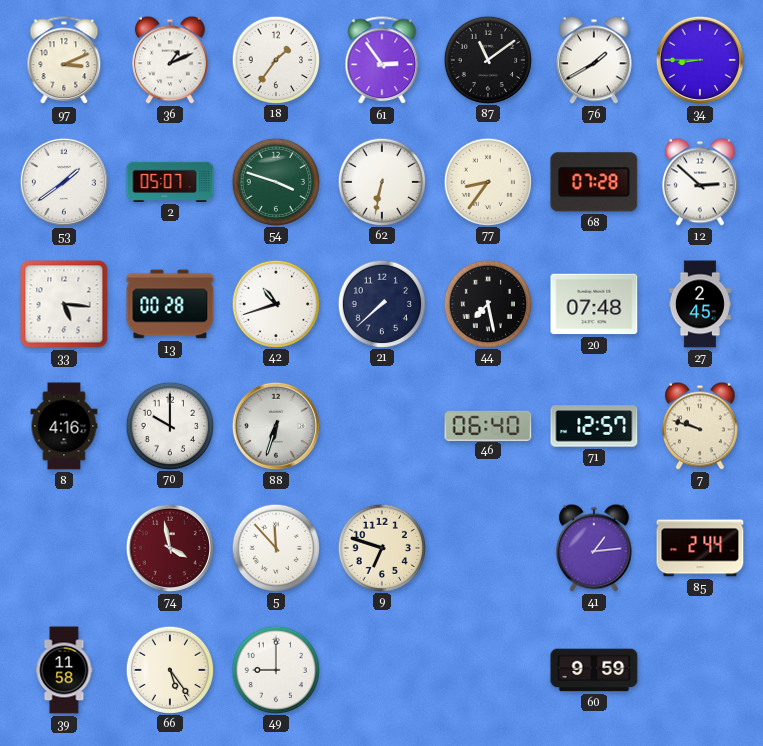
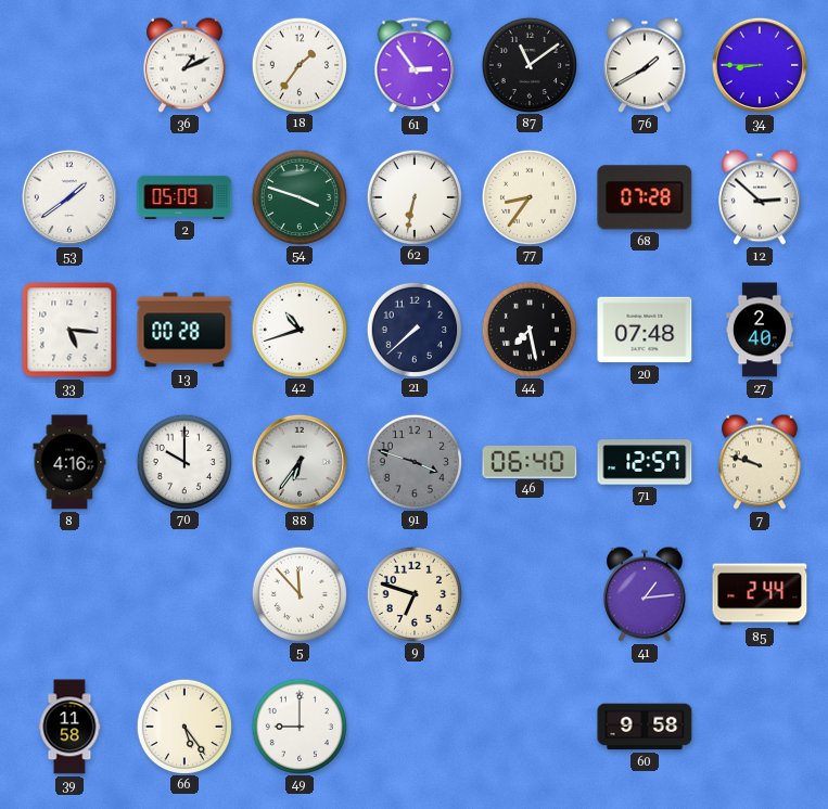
97: 3:11 -> none (64, 61)
2: 05:07 -> 05:09 (184, 197)
27: 2:45 -> 2:40 (760, 330)
88: 6:33 -> 6:36 (300, 462)
91: none -> 3:48 (413, 461)
74: 3:58 -> none (170, 548)
60: 9:59 -> 9:58 (645, 727)
